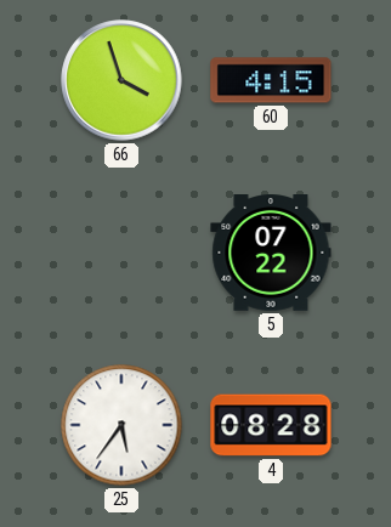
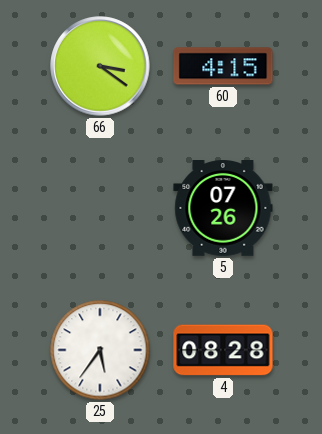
66: 3:57 -> 3:21 (100, 66)
5: 07:22 -> 07:26 (223, 209)
